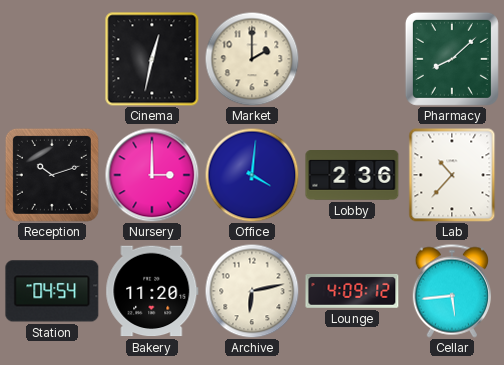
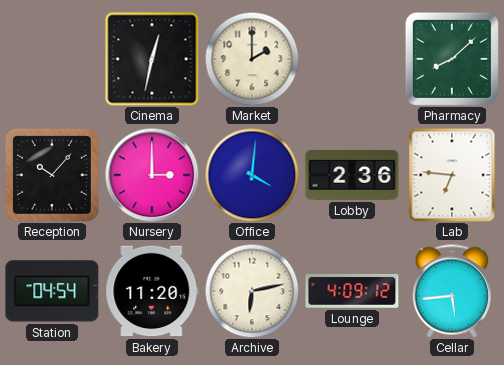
Reception: 10:12 -> 10:07 (52, 175)
Lab: 10:37 -> 6:46 (452, 175)
